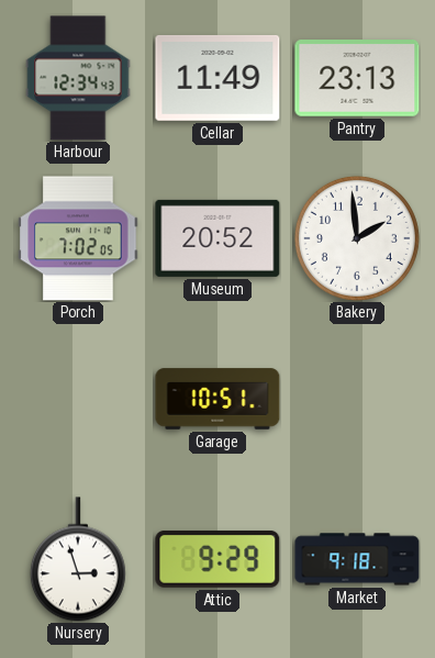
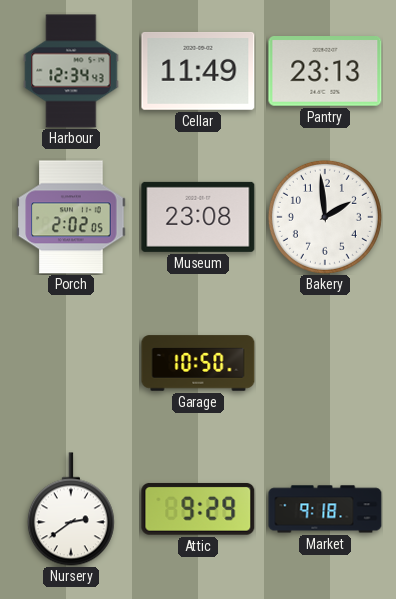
Porch: 7:02 -> 2:02 (71, 217)
Museum: 20:52 -> 23:08 (198, 217)
Garage: 10:51 -> 10:50 (198, 363)
Nursery: 2:57 -> 2:39 (71, 509)
